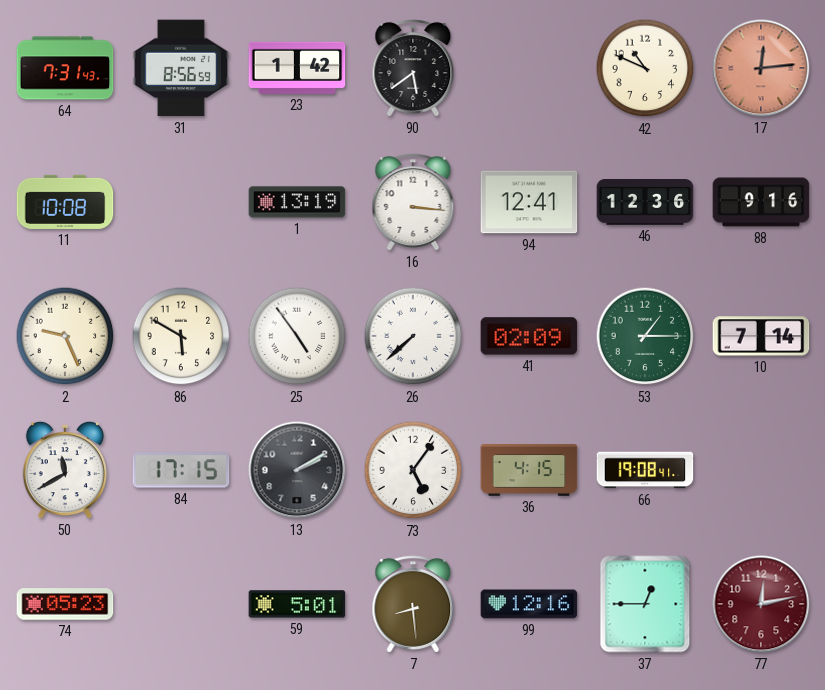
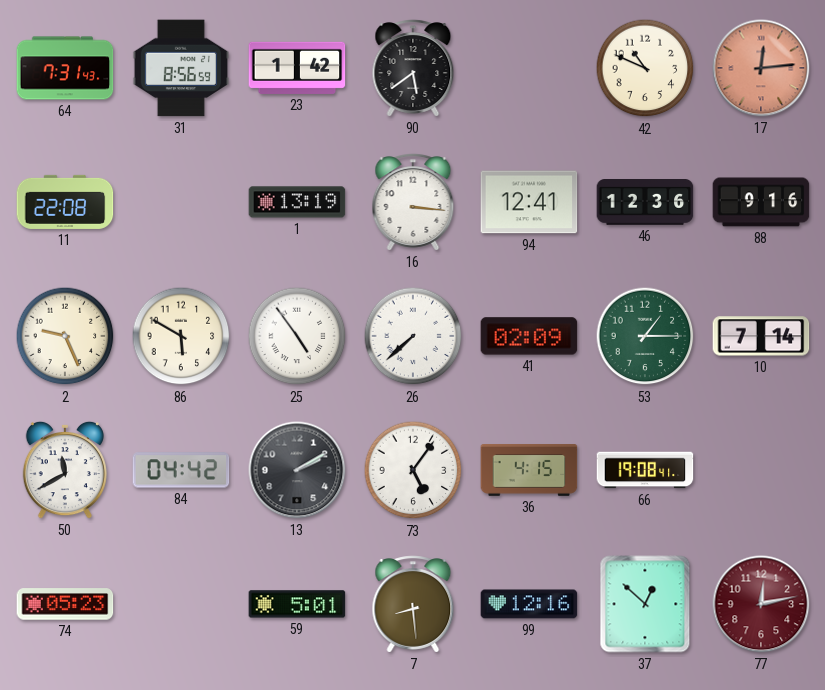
11: 10:08 -> 22:08 (65, 202)
84: 17:15 -> 04:42 (181, 470)
37: 12:45 -> 12:52 (645, 604)
